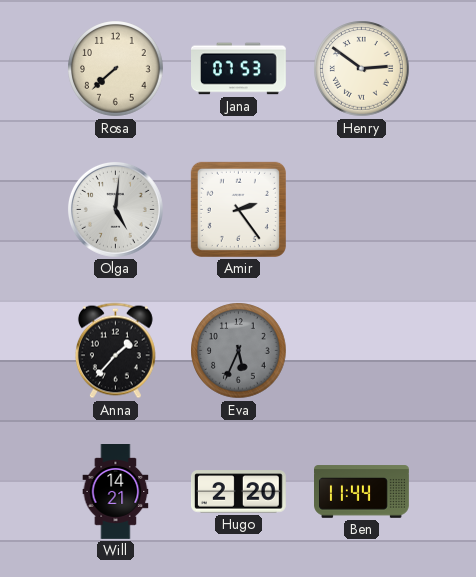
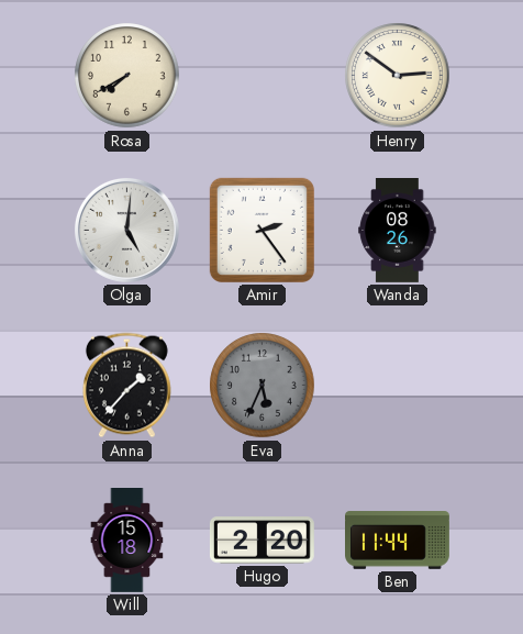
Rosa: 7:38 -> 7:40 (127, 76)
Jana: 07:53 -> none (239, 69)
Wanda: none -> 08:26 (398, 231)
Will: 14:21 -> 15:18 (127, 541)
